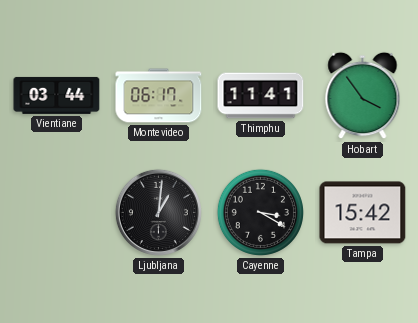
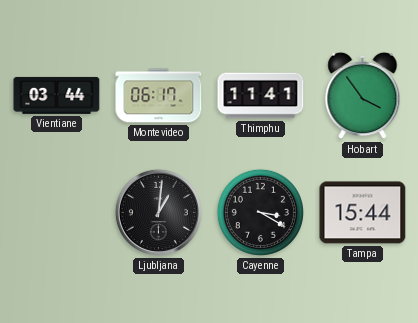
Tampa: 15:42 -> 15:44 (363, 213)
